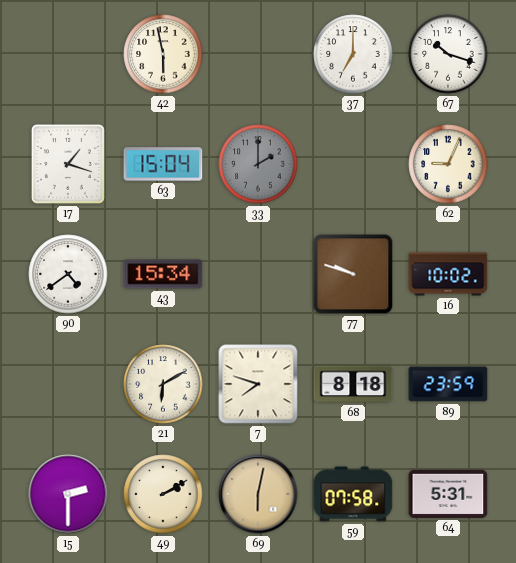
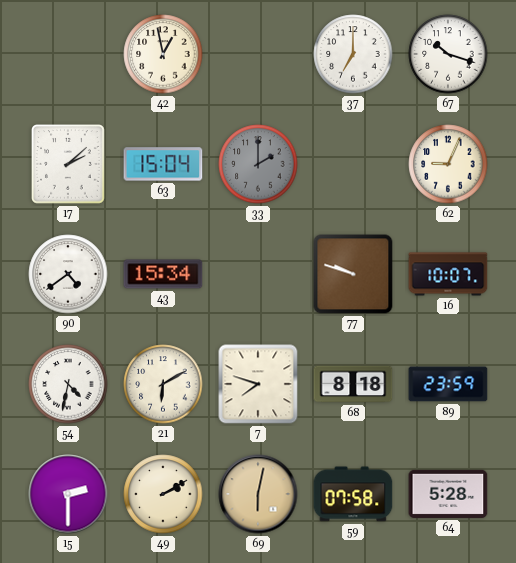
42: 5:58 -> 12:58 (163, 54)
17: 1:18 -> 2:08 (69, 164)
16: 10:02 -> 10:07 (448, 274)
54: none -> 4:32 (68, 384)
64: 5:31 -> 5:28 (448, 494)
